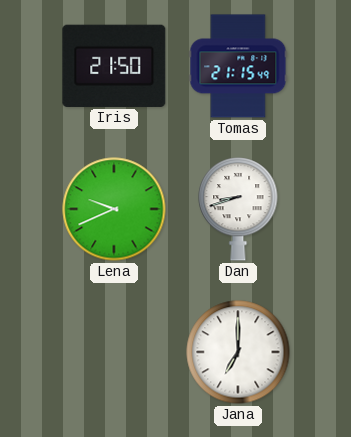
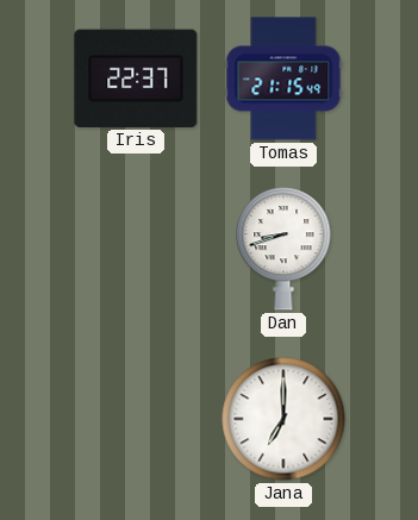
Iris: 21:50 -> 22:37 (136, 79)
Lena: 9:41 -> none (114, 209)
